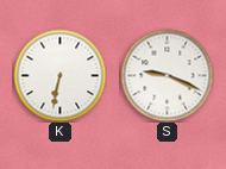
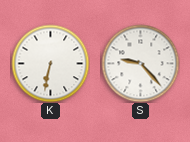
S: 9:19 -> 9:23 (140, 63)
